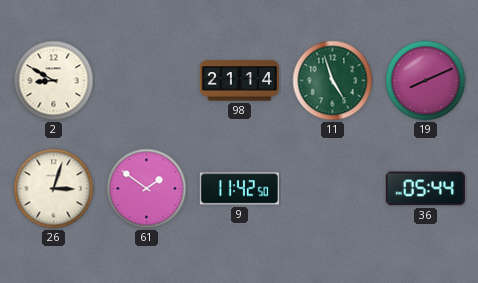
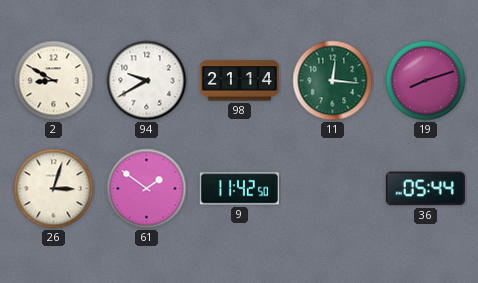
94: none -> 9:40 (147, 81)
11: 4:57 -> 12:16 (333, 81)
19: 8:11 -> 8:12 (426, 81)
